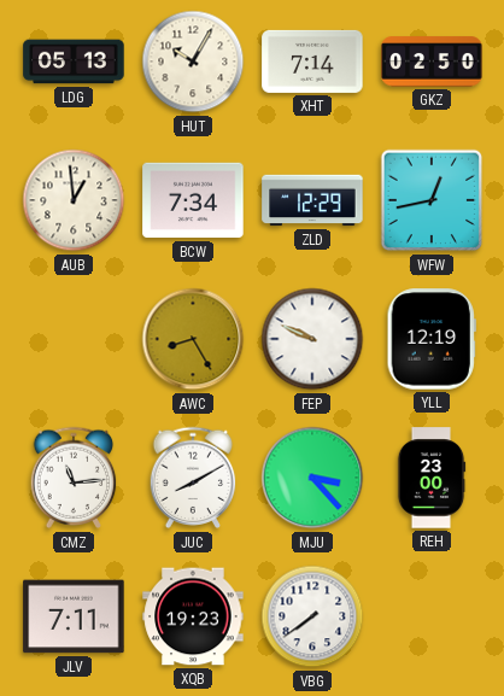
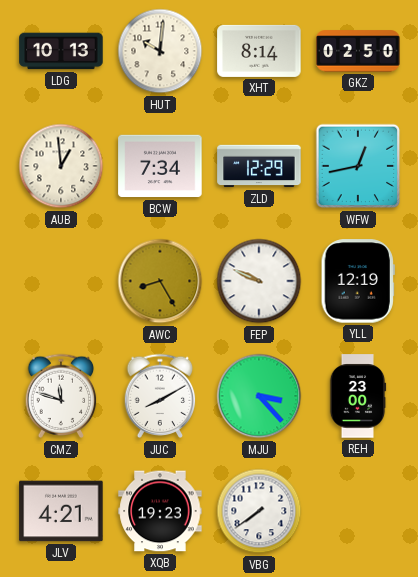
LDG: 05:13 -> 10:13 (61, 51)
HUT: 10:05 -> 10:01 (160, 51)
XHT: 7:14 -> 8:14 (259, 51)
CMZ: 11:14 -> 11:48 (61, 396)
JLV: 7:11 -> 4:21 (61, 511)
